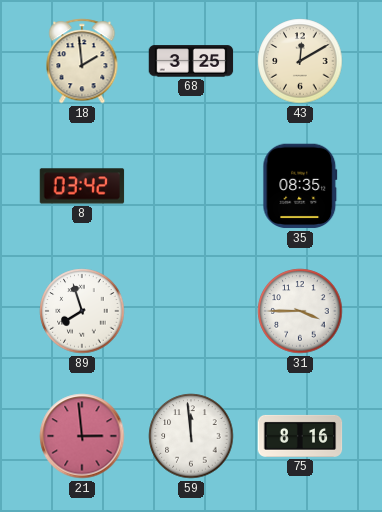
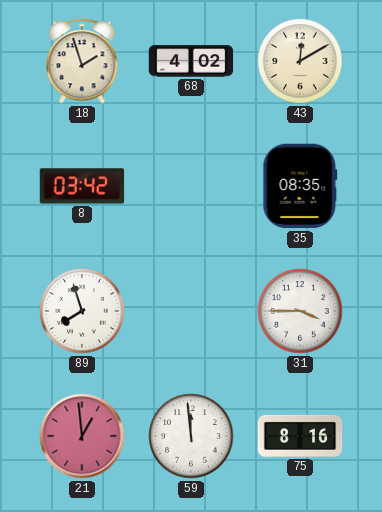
18: 1:59 -> 1:57 (82, 61)
68: 3:25 -> 4:02 (191, 61)
21: 2:59 -> 12:59 (82, 436)
